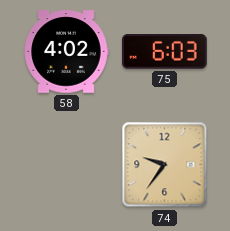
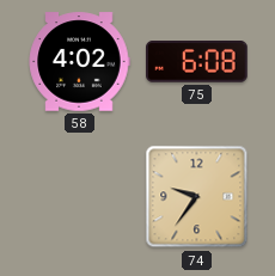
75: 6:03 -> 6:08 (197, 62)
